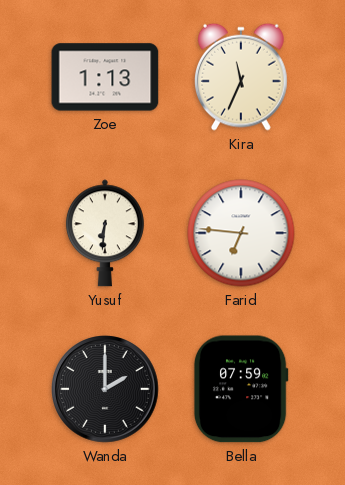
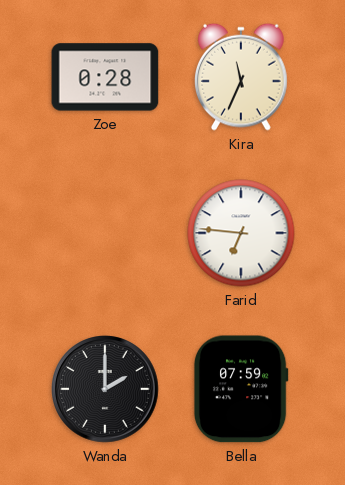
Zoe: 1:13 -> 0:28 (105, 77)
Yusuf: 6:31 -> none (105, 233)
